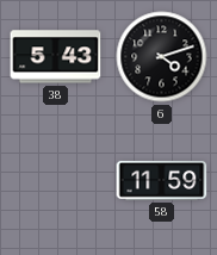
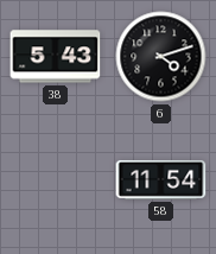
58: 11:59 -> 11:54 (161, 179)
